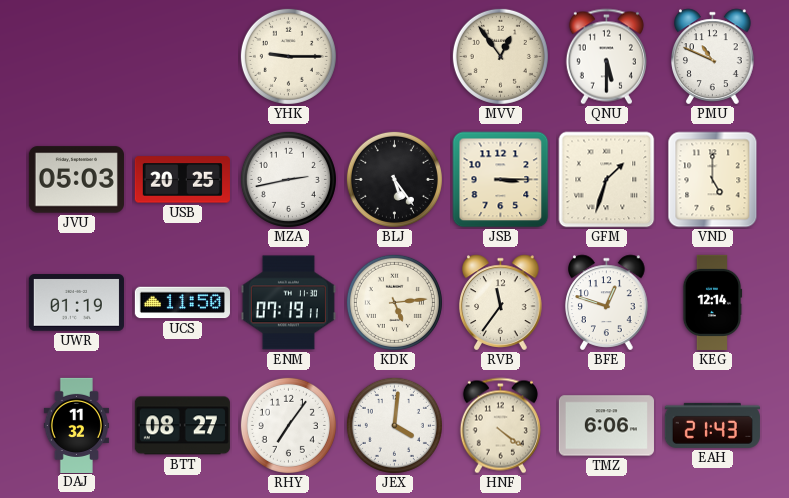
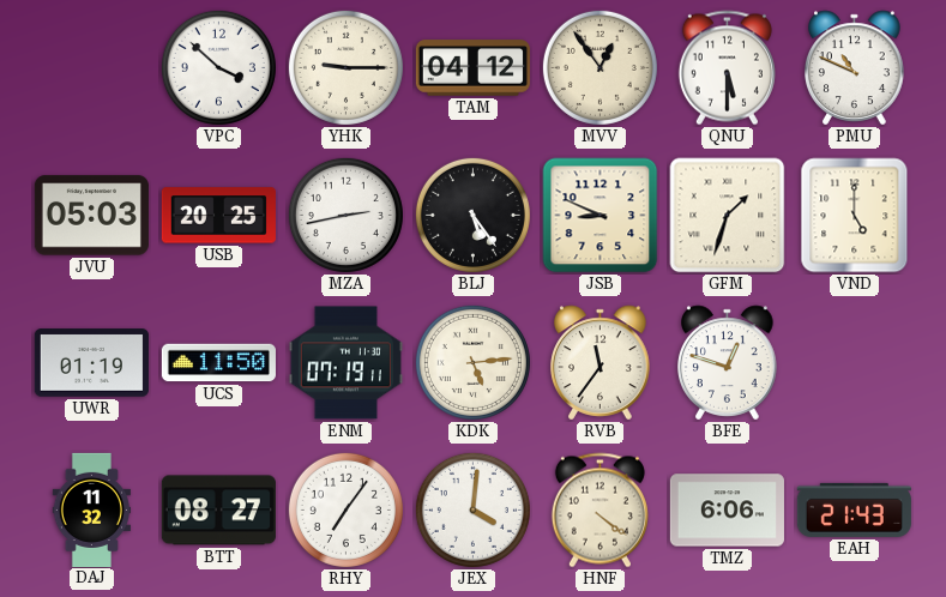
VPC: none -> 3:52 (218, 67)
TAM: none -> 04:12 (472, 68)
JSB: 3:15 -> 8:49 (601, 216)
KEG: 12:14 -> none (712, 302)
